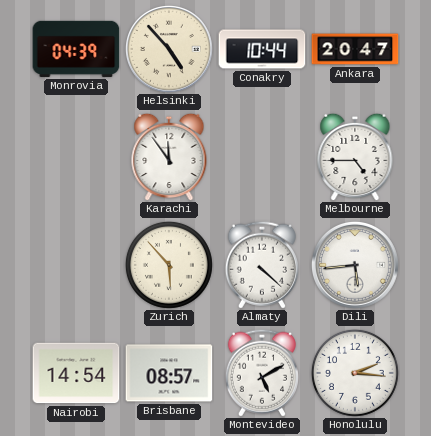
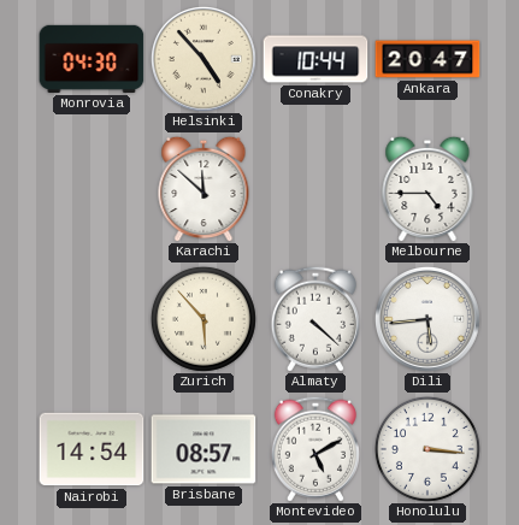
Monrovia: 04:39 -> 04:30 (92, 59)
Karachi: 11:54 -> 11:52 (204, 189)
Honolulu: 2:16 -> 3:16 (427, 449)
